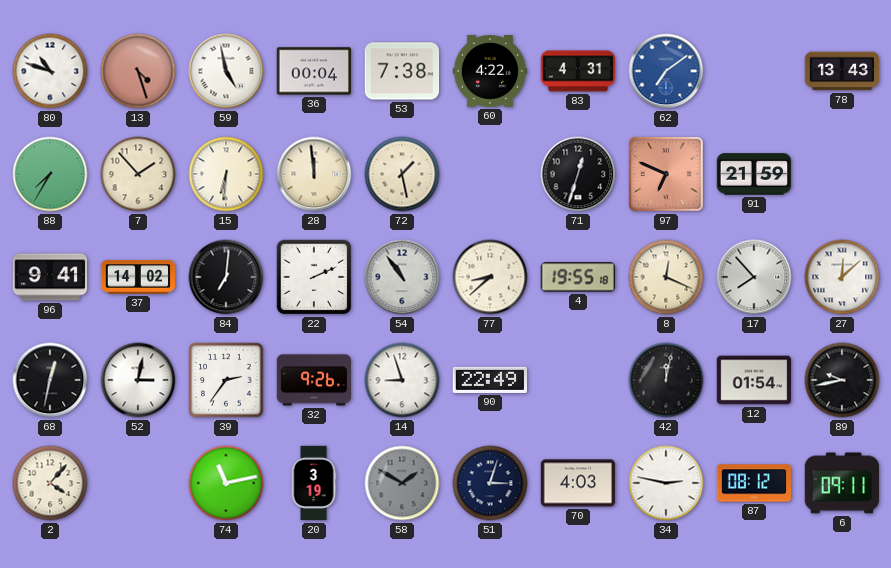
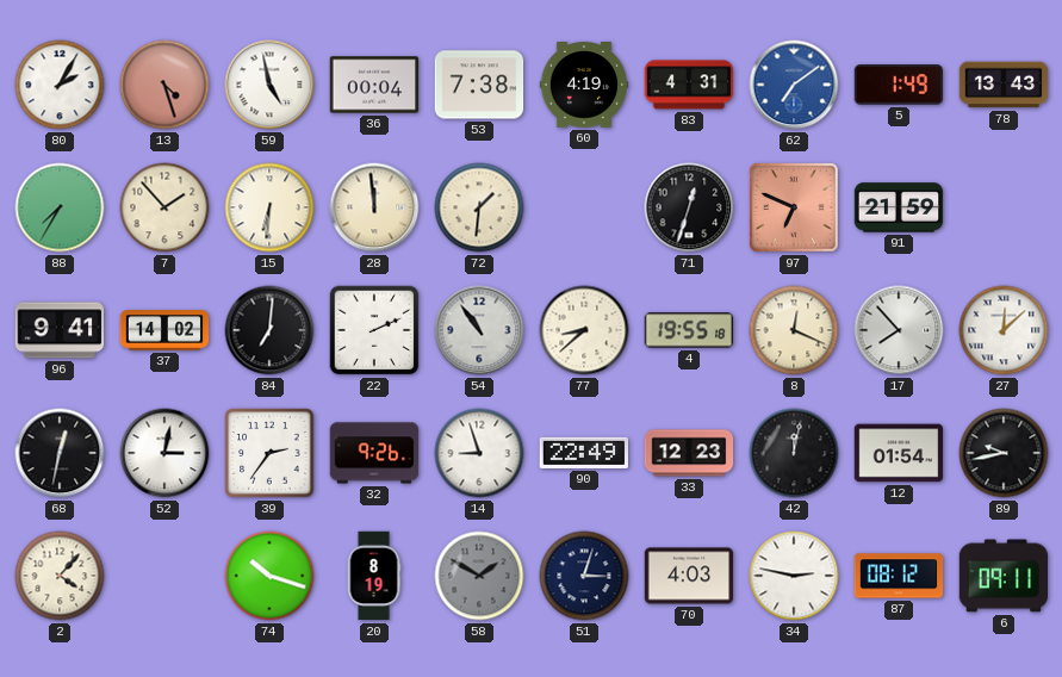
80: 10:48 -> 2:05 (60, 85)
60: 4:22 -> 4:19 (584, 86)
5: none -> 1:49 (899, 85)
72: 1:28 -> 1:31 (479, 207)
33: none -> 12:23 (689, 453)
74: 11:13 -> 10:18 (269, 576)
20: 3:19 -> 8:19 (374, 576)
